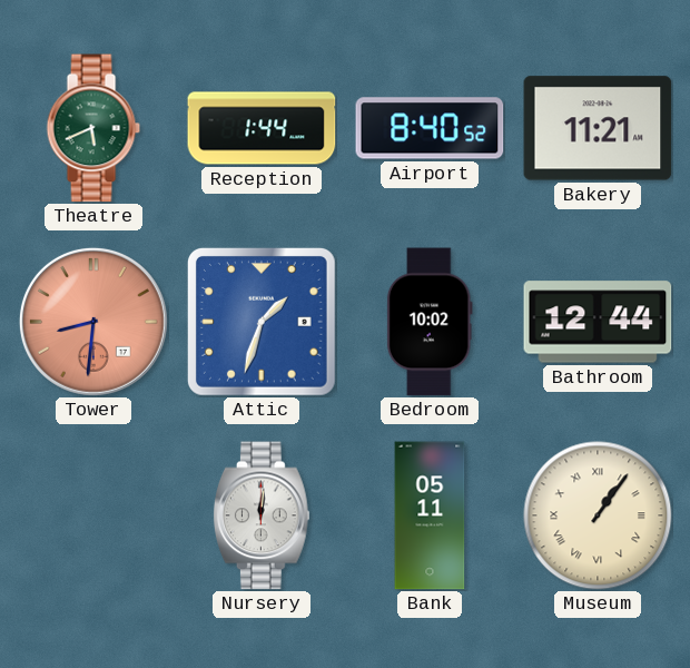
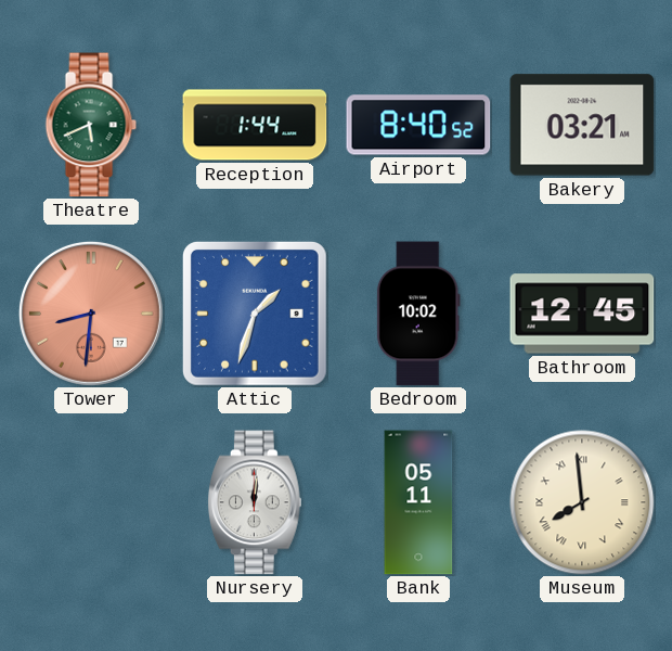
Bakery: 11:21 -> 03:21 (582, 125)
Bathroom: 12:44 -> 12:45 (582, 314)
Museum: 1:06 -> 7:59 (582, 502)
